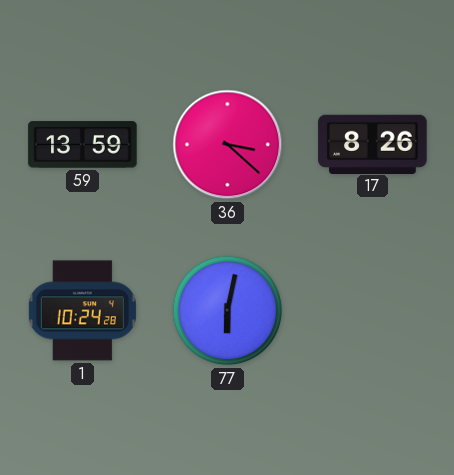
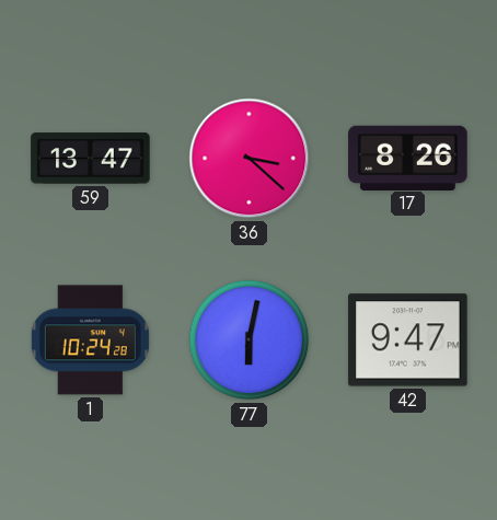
59: 13:59 -> 13:47 (91, 159)
42: none -> 9:47 (408, 340)
